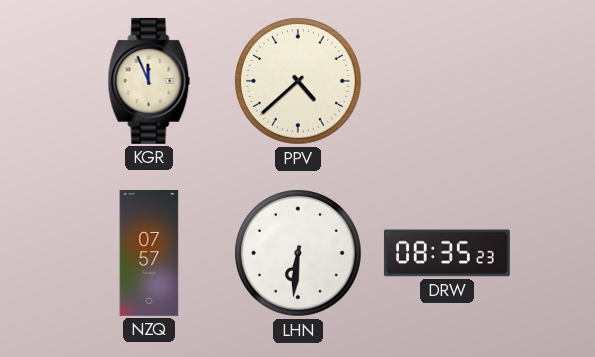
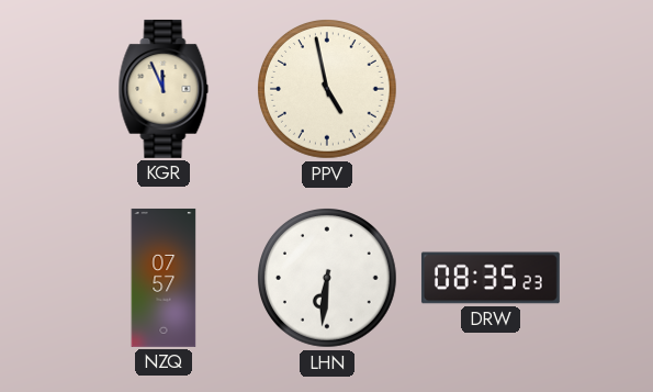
PPV: 4:38 -> 4:58 (328, 90)
